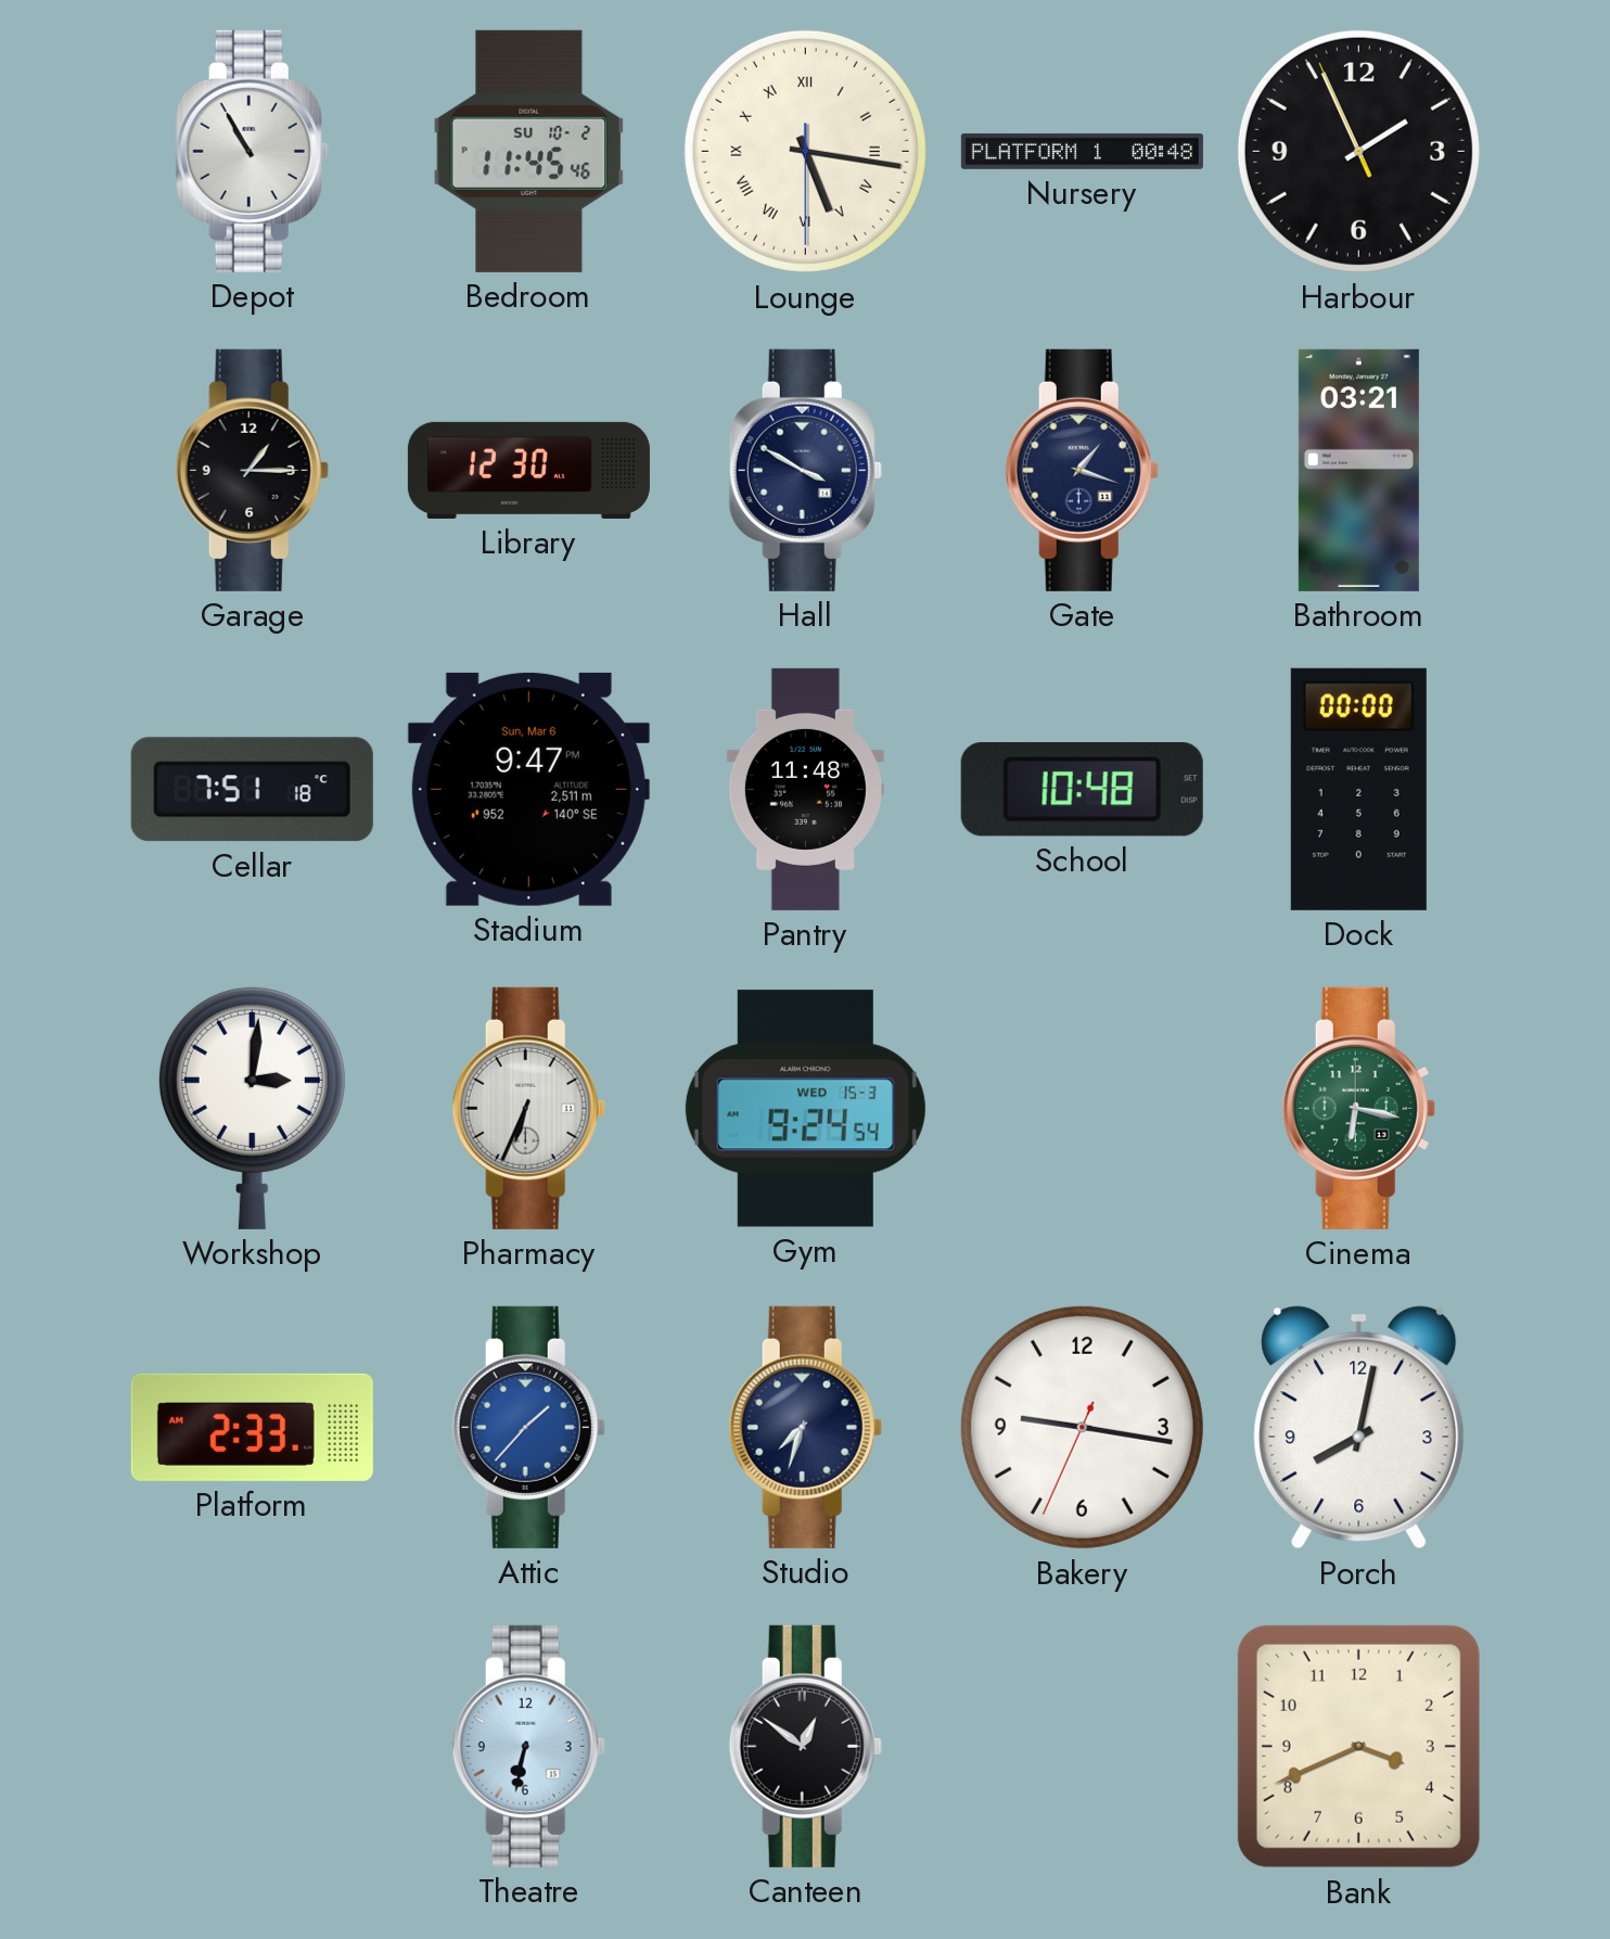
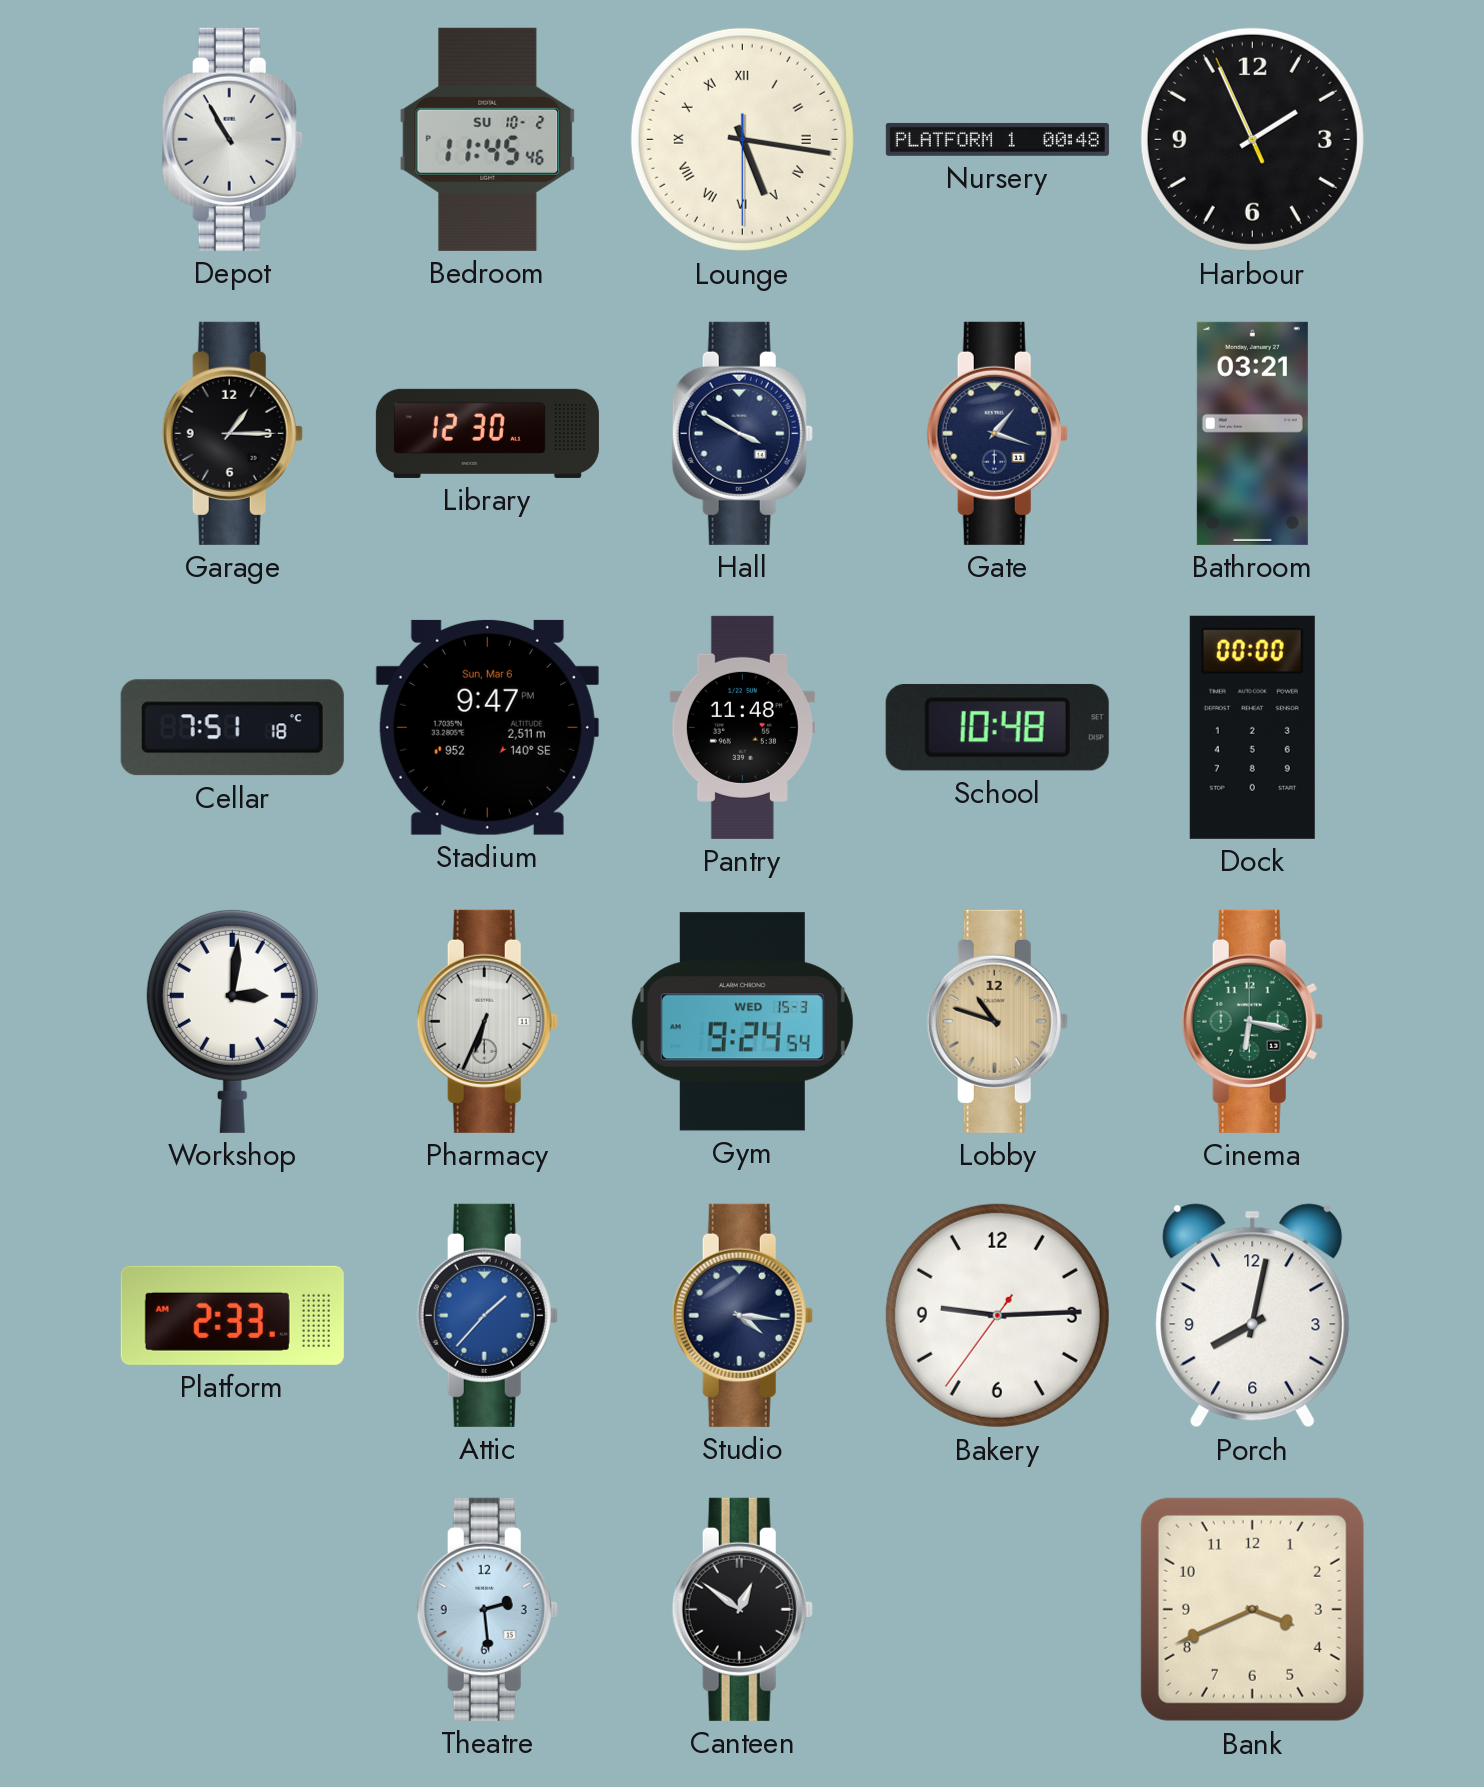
Lobby: none -> 10:48 (997, 1021)
Studio: 7:33 -> 4:16 (742, 1315)
Bakery: 9:16 -> 9:14 (997, 1315)
Theatre: 6:32 -> 2:29 (487, 1609)
